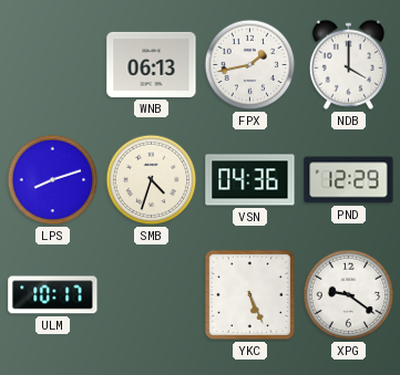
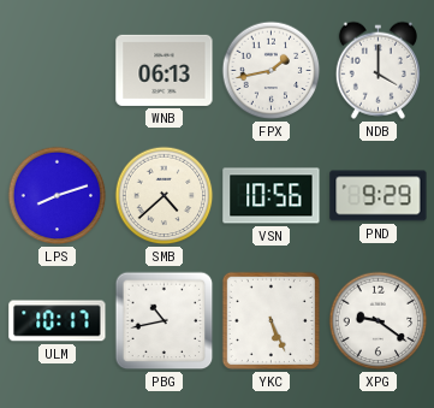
SMB: 4:33 -> 4:38 (165, 196)
VSN: 04:36 -> 10:56 (272, 196)
PND: 12:29 -> 9:29 (379, 196)
PBG: none -> 10:43 (165, 321)
